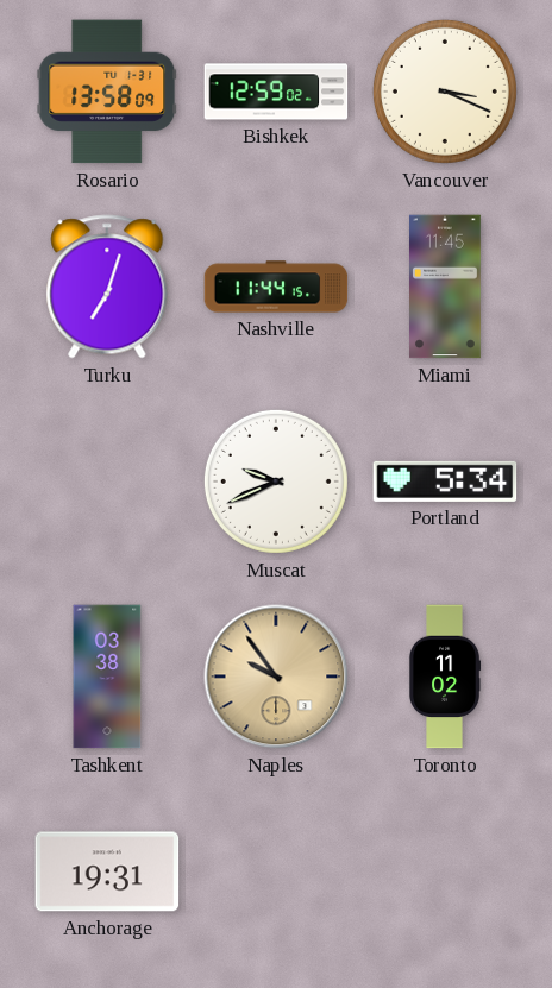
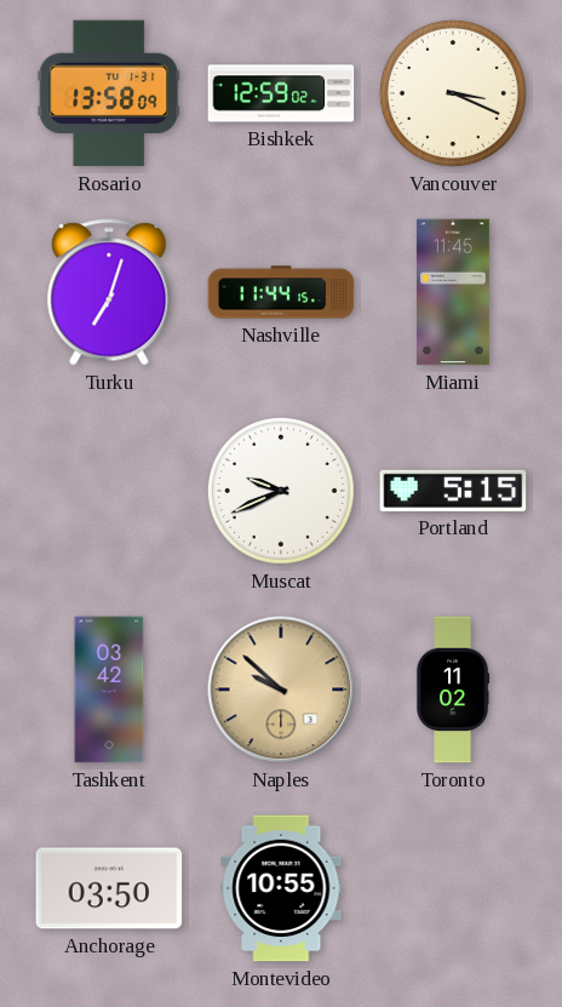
Portland: 5:34 -> 5:15 (453, 491)
Tashkent: 03:38 -> 03:42 (109, 690)
Naples: 9:54 -> 9:52 (281, 690)
Anchorage: 19:31 -> 03:50 (109, 888)
Montevideo: none -> 10:55 (281, 888)
